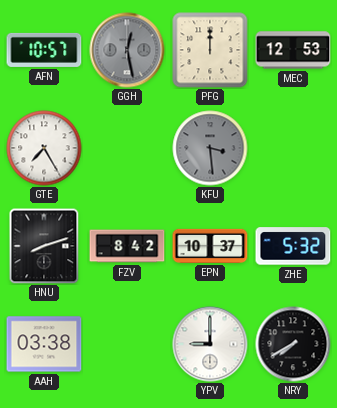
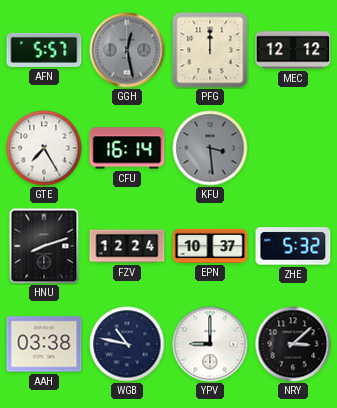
AFN: 10:57 -> 5:57 (44, 50)
MEC: 12:53 -> 12:12 (293, 50)
CFU: none -> 16:14 (127, 148)
FZV: 8:42 -> 12:24 (127, 246)
WGB: none -> 10:47 (127, 344)
NRY: 7:40 -> 3:08 (293, 344)
